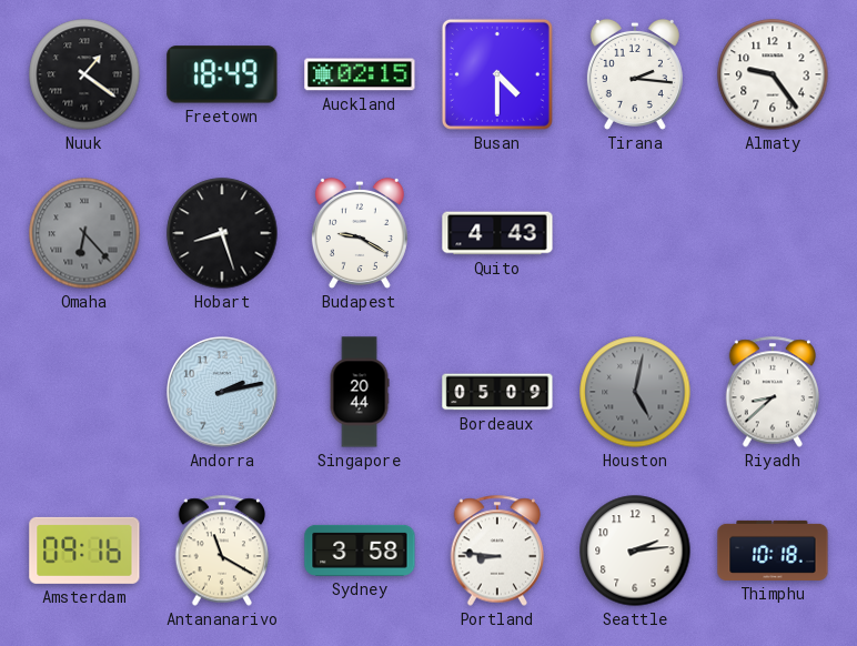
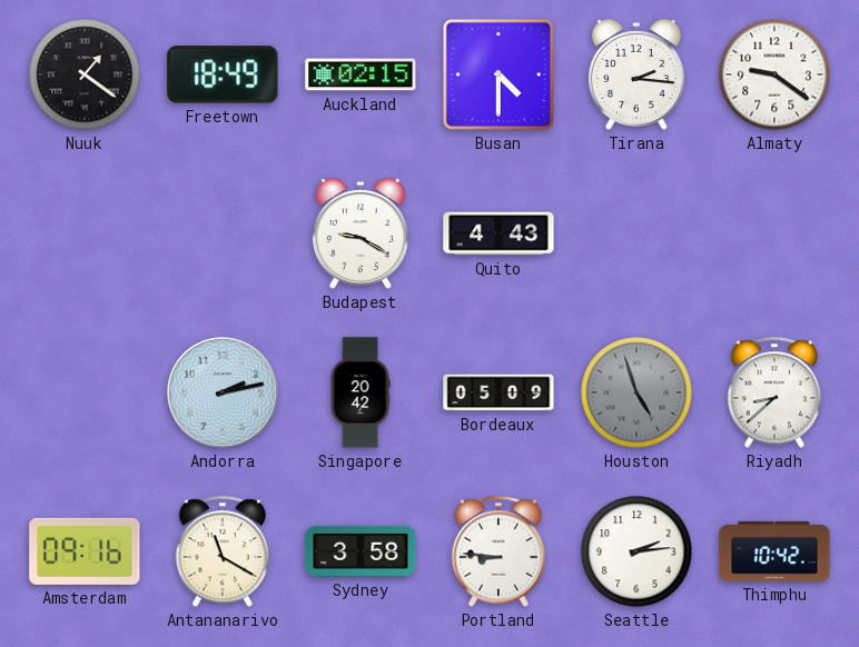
Almaty: 9:24 -> 9:21 (774, 74)
Omaha: 6:23 -> none (84, 233)
Hobart: 8:27 -> none (222, 233)
Singapore: 20:44 -> 20:42 (361, 392)
Houston: 5:02 -> 4:57 (636, 392)
Thimphu: 10:18 -> 10:42 (774, 551)
